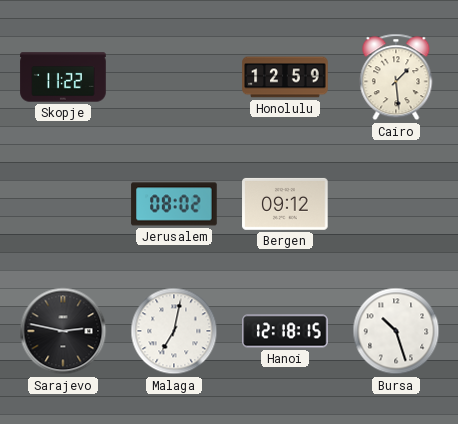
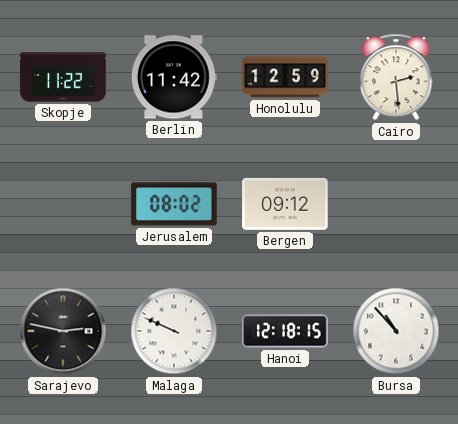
Berlin: none -> 11:42 (174, 77)
Cairo: 1:29 -> 2:29 (396, 77)
Malaga: 7:02 -> 9:49 (174, 331)
Bursa: 10:27 -> 10:53 (396, 331)
